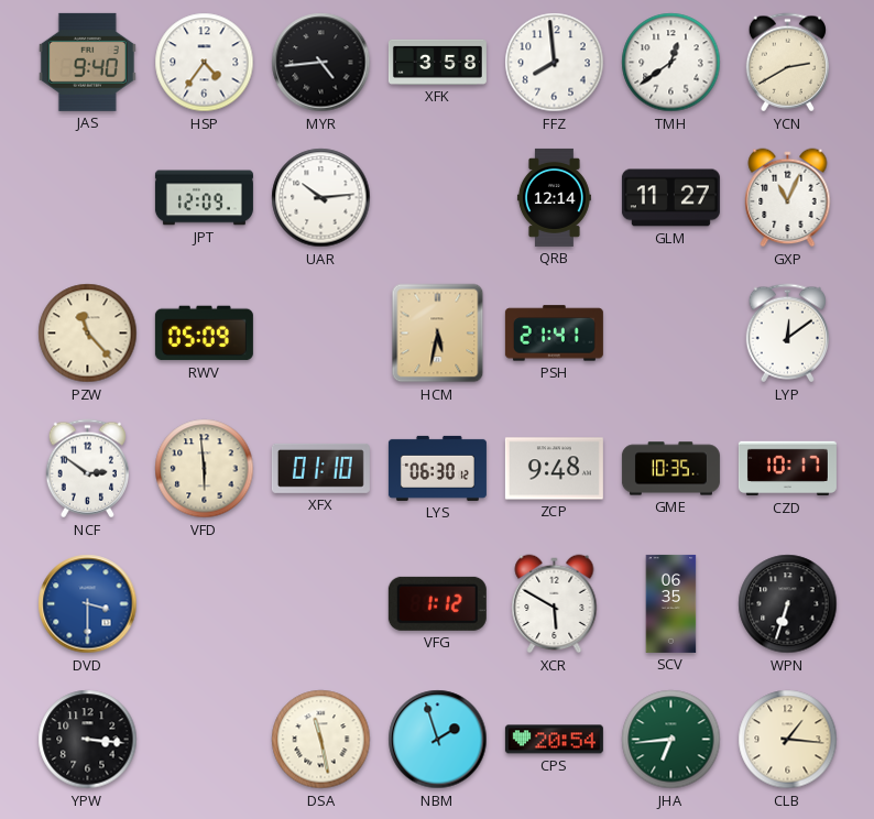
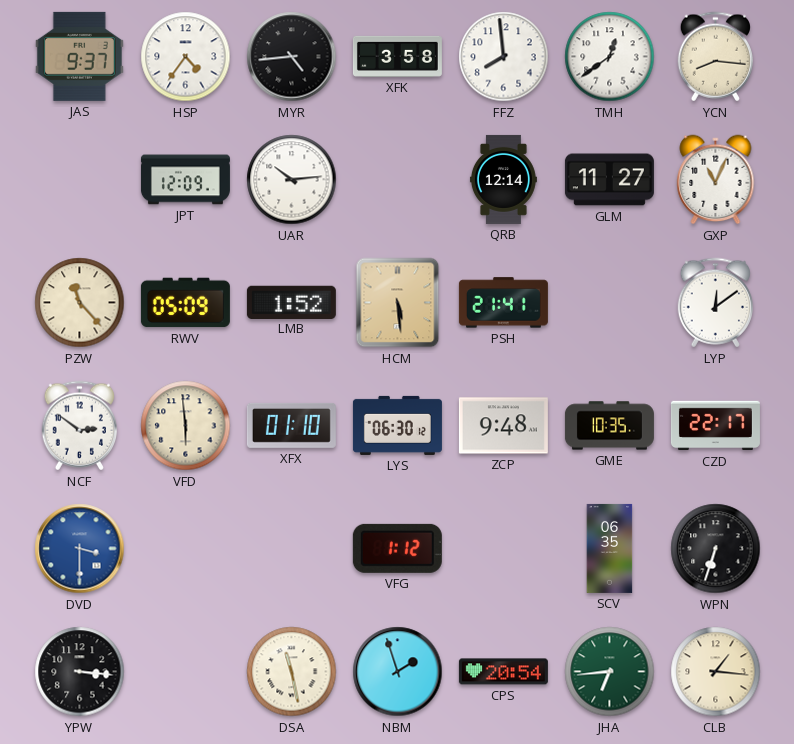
JAS: 9:40 -> 9:37 (79, 56)
YCN: 2:40 -> 8:16 (715, 57)
LMB: none -> 1:52 (291, 302)
HCM: 5:32 -> 5:29 (398, 303)
CZD: 10:17 -> 22:17 (715, 426)
XCR: 5:50 -> none (555, 604)
